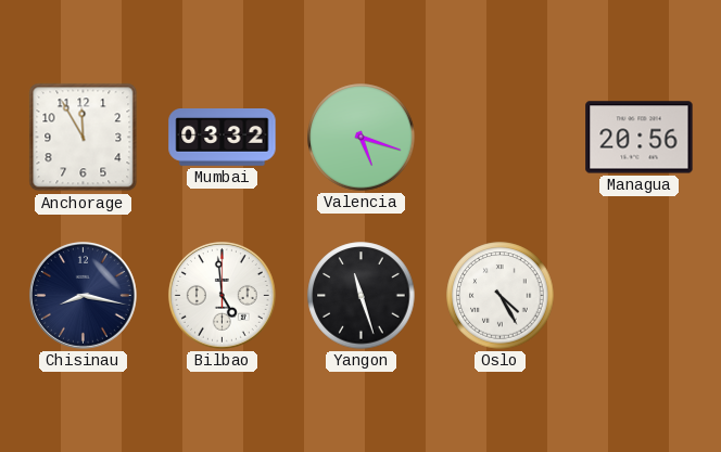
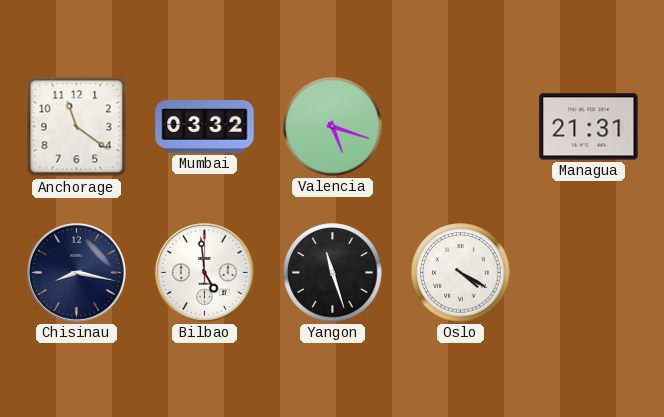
Anchorage: 11:55 -> 11:21 (77, 127)
Managua: 20:56 -> 21:31 (589, 127)
Oslo: 4:25 -> 4:20 (461, 273)
